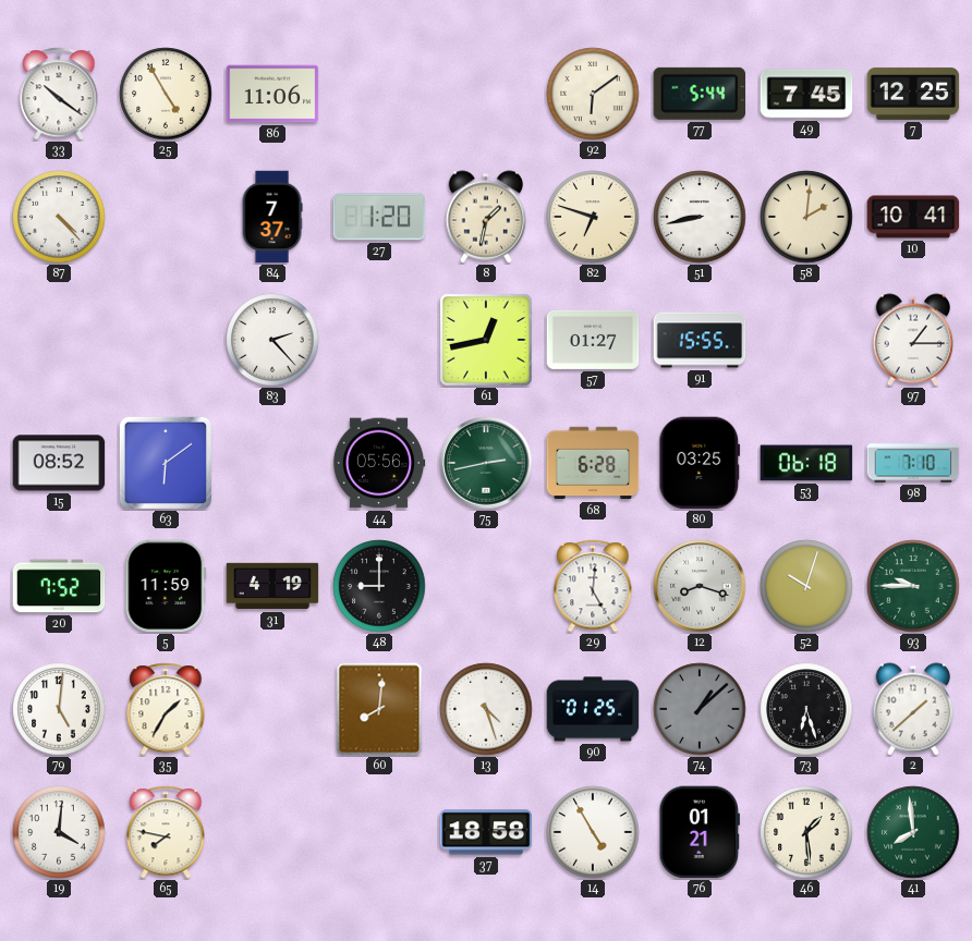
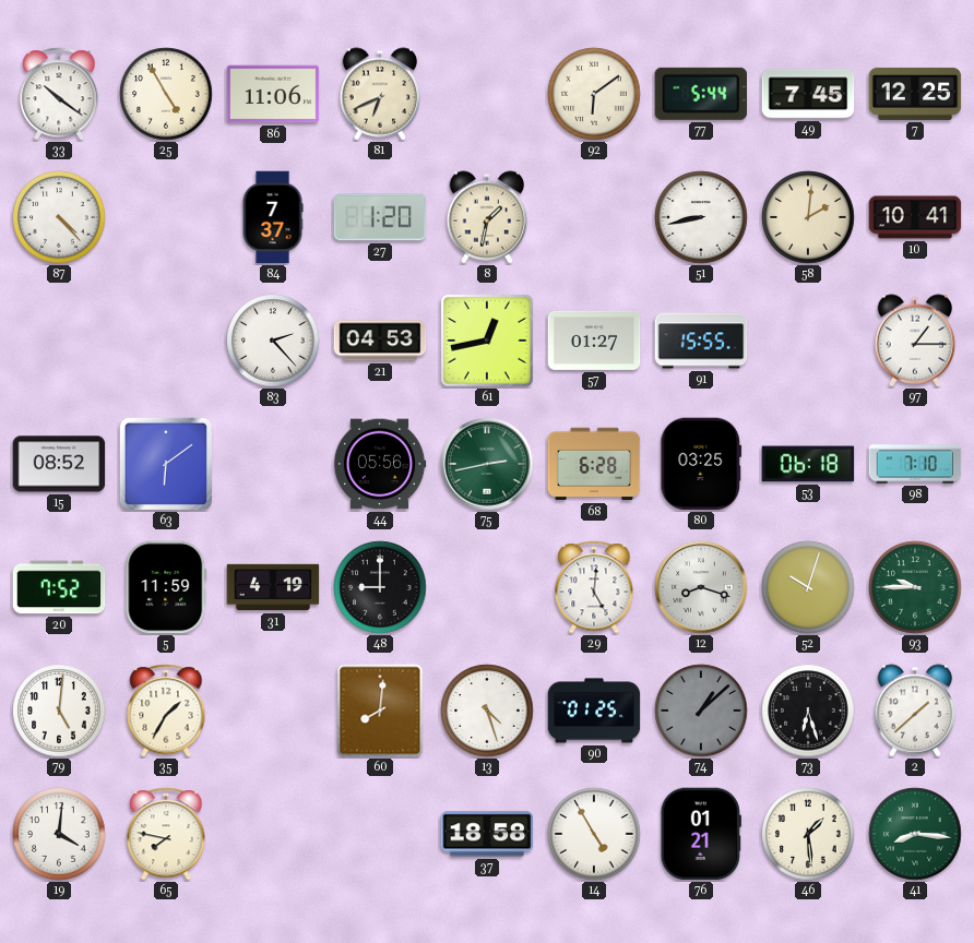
81: none -> 6:41 (380, 94)
82: 6:48 -> none (593, 217)
21: none -> 04:53 (380, 341)
41: 7:59 -> 8:16 (915, 834)
